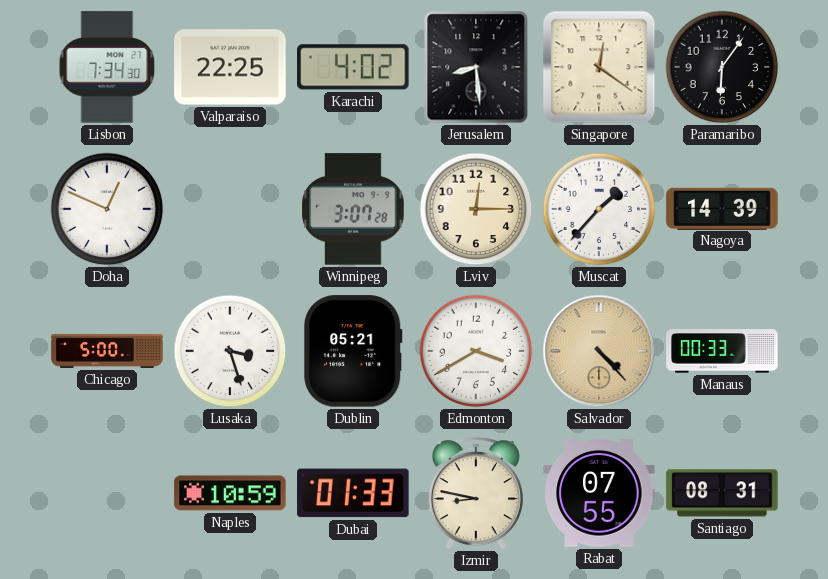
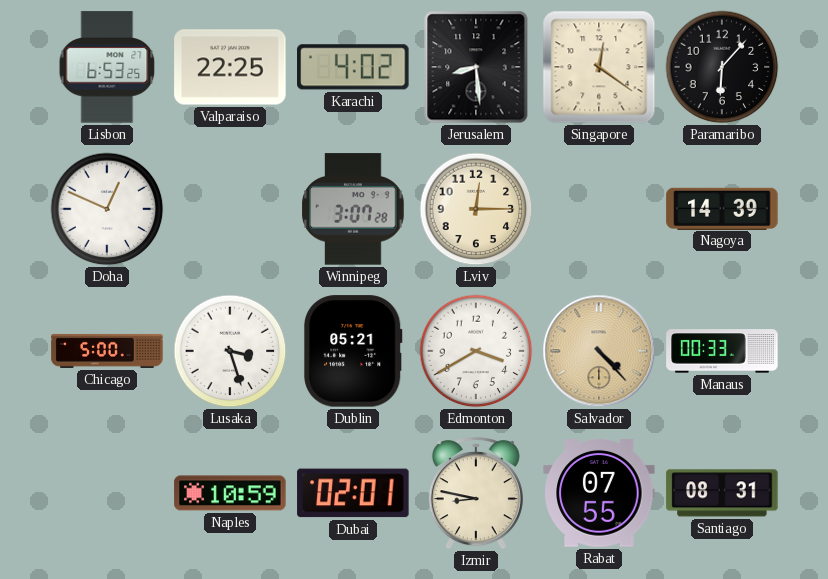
Lisbon: 7:34 -> 6:53 (107, 67)
Paramaribo: 6:06 -> 6:07 (722, 67)
Muscat: 1:37 -> none (599, 209)
Dubai: 01:33 -> 02:01 (353, 493)
